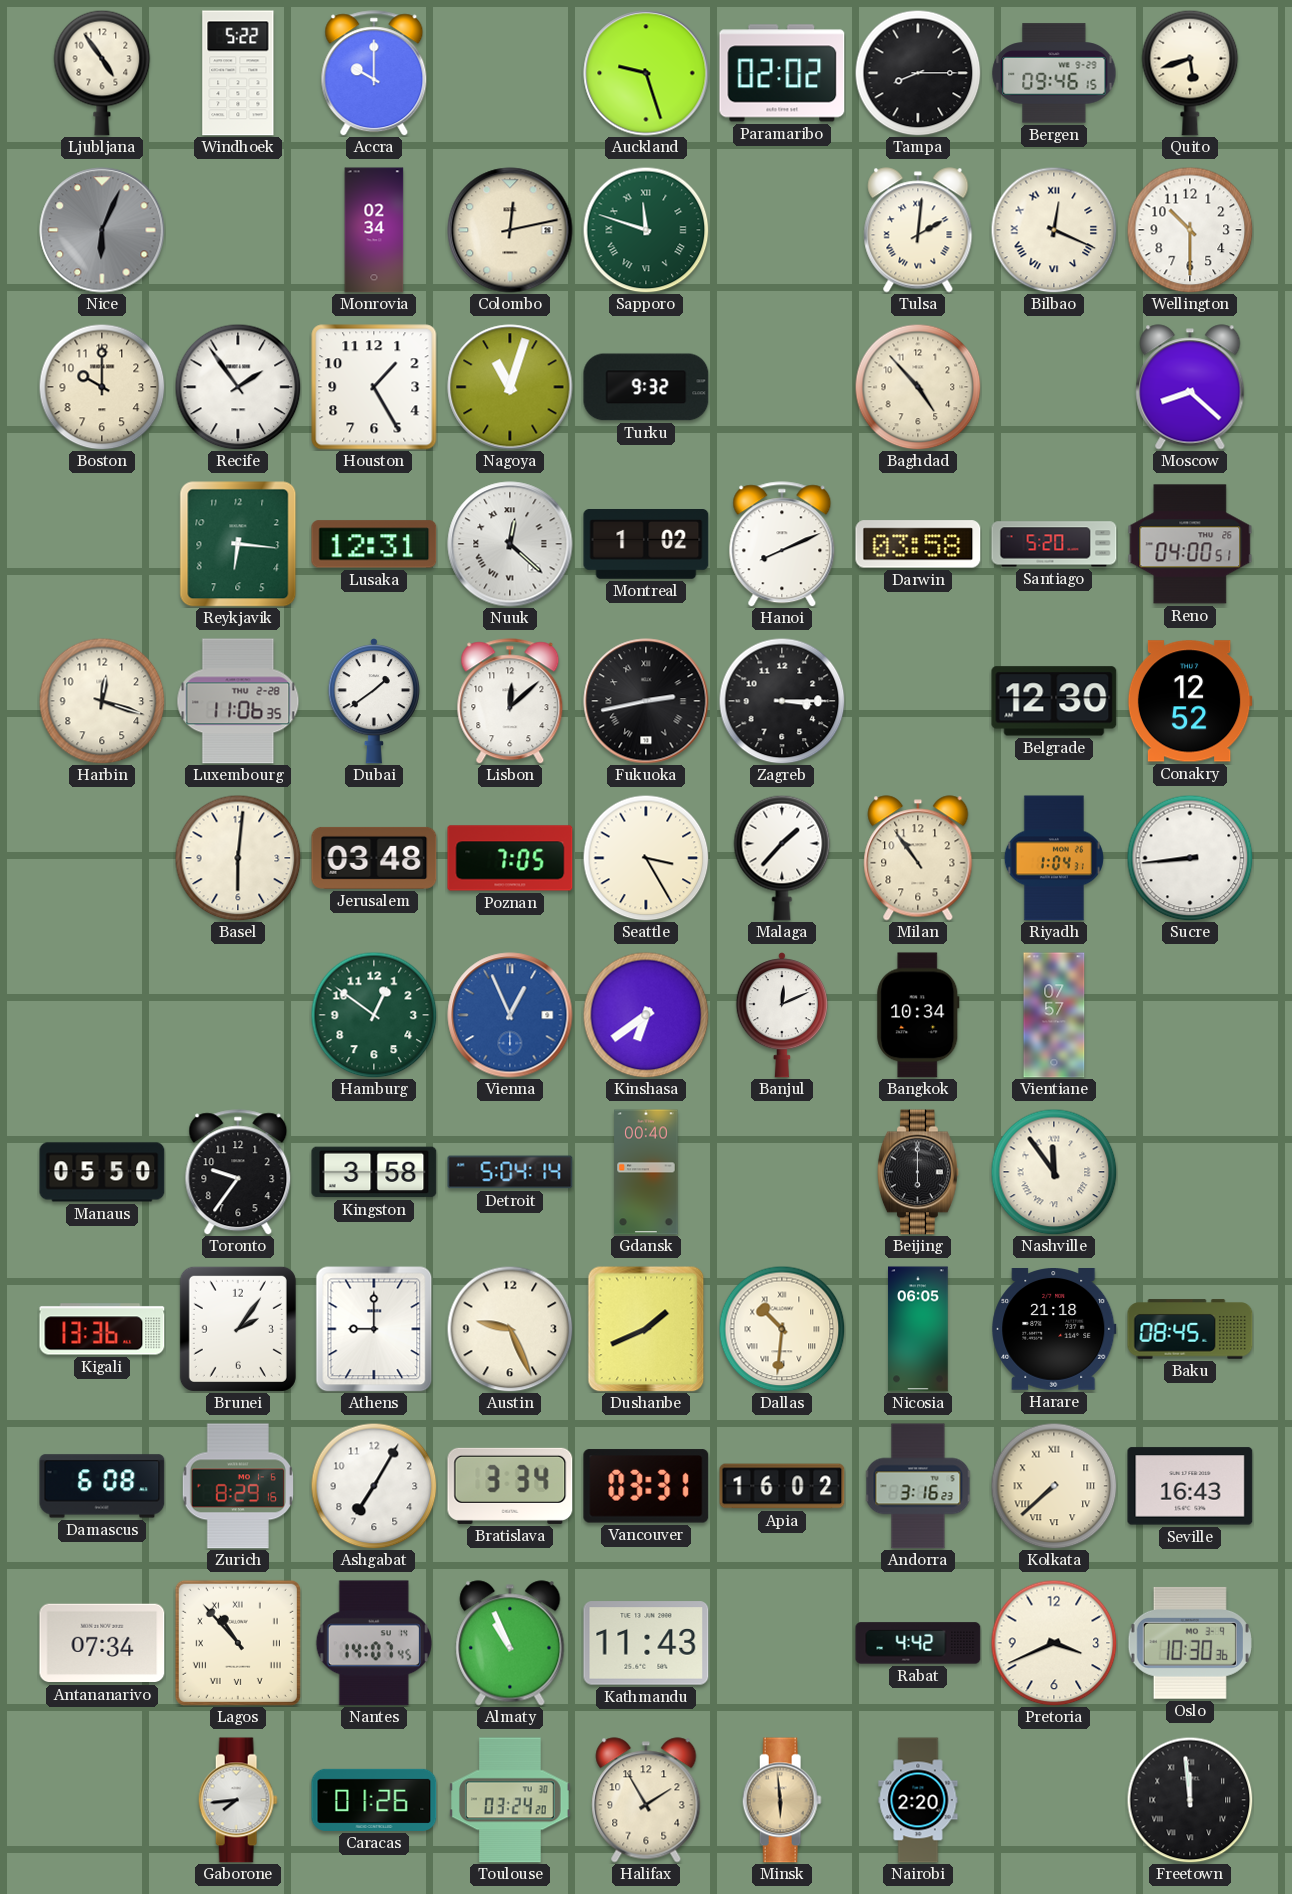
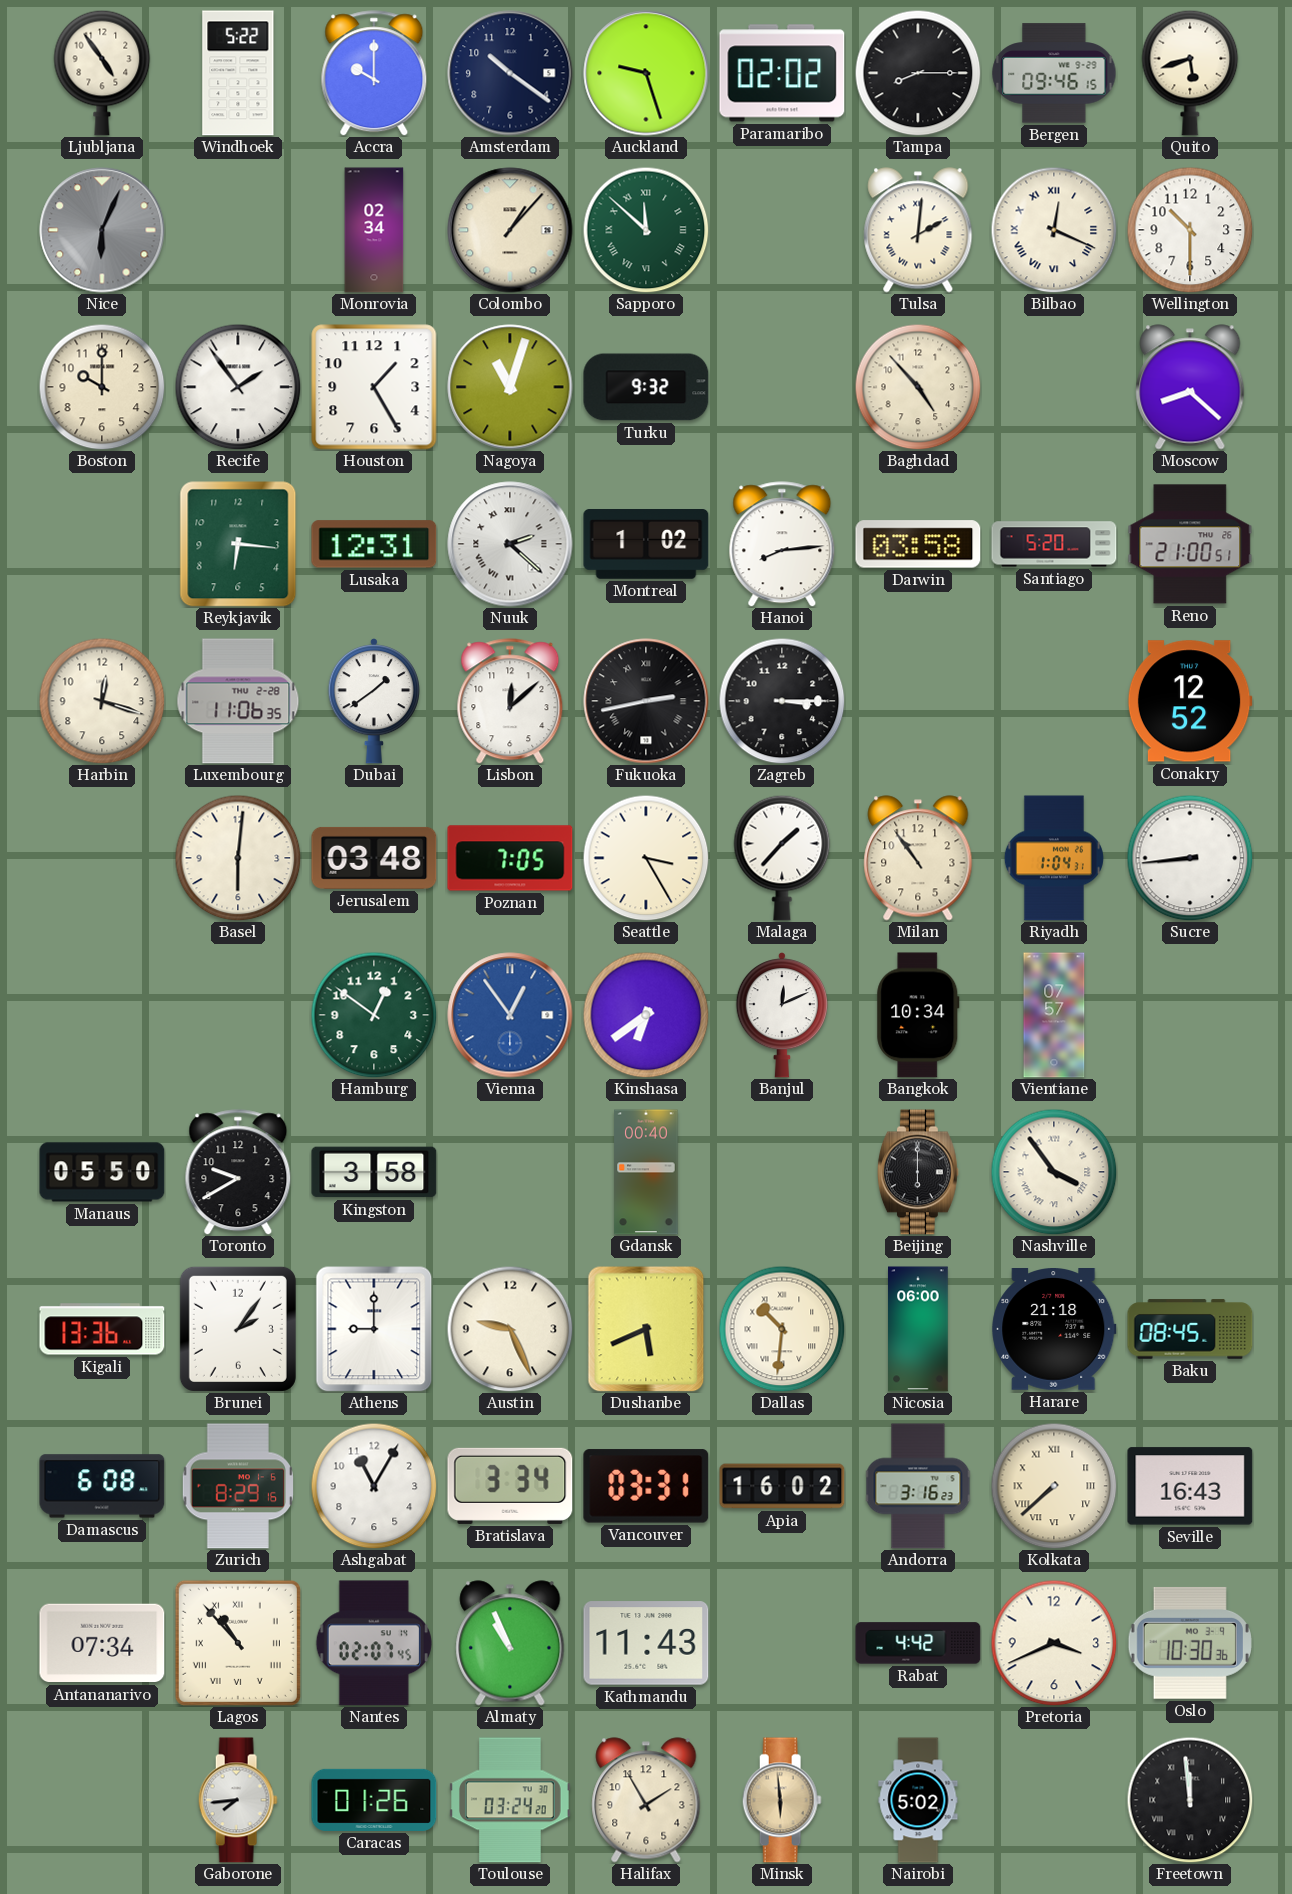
Amsterdam: none -> 10:21 (510, 73)
Colombo: 12:13 -> 1:07 (510, 230)
Sapporo: 11:48 -> 11:52 (646, 230)
Nuuk: 12:22 -> 2:22 (510, 544)
Hanoi: 8:11 -> 8:14 (782, 544)
Reno: 04:00 -> 21:00 (1190, 544)
Belgrade: 12:30 -> none (1054, 701)
Vienna: 12:56 -> 12:54 (510, 1015)
Toronto: 9:36 -> 9:40 (238, 1172)
Detroit: 5:04 -> none (510, 1172)
Nashville: 11:54 -> 3:54 (1054, 1172)
Dushanbe: 1:41 -> 5:41 (646, 1329)
Nicosia: 06:05 -> 06:00 (918, 1329)
Ashgabat: 7:05 -> 11:05 (374, 1486)
Nantes: 14:07 -> 02:07 (374, 1643)
Nairobi: 2:20 -> 5:02 (918, 1800)
